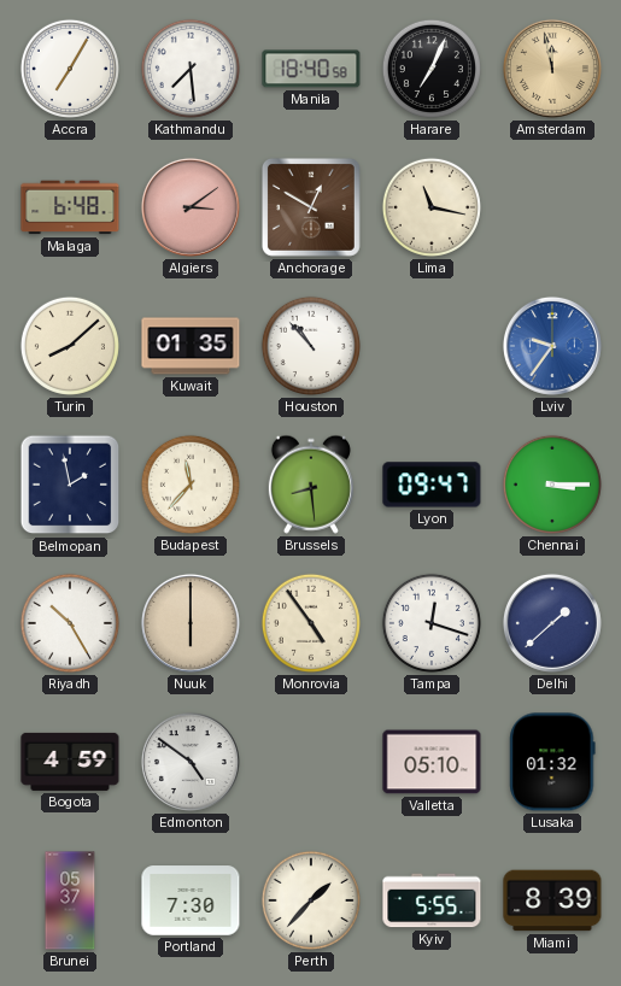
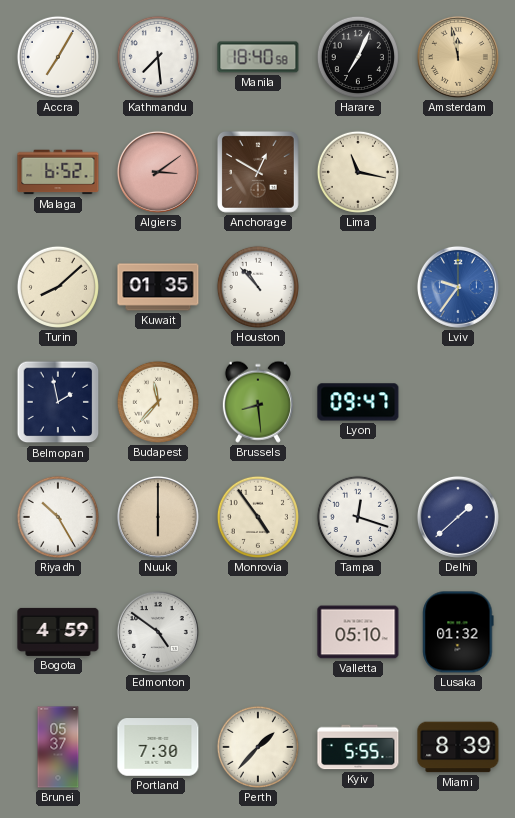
Malaga: 6:48 -> 6:52 (58, 172)
Chennai: 3:15 -> none (552, 485)
